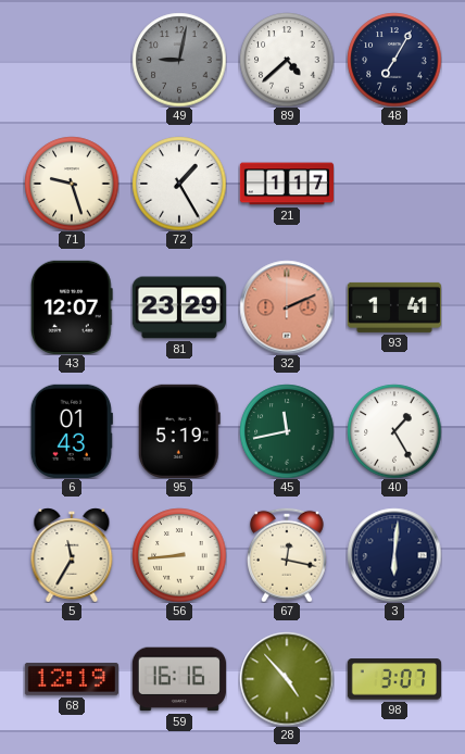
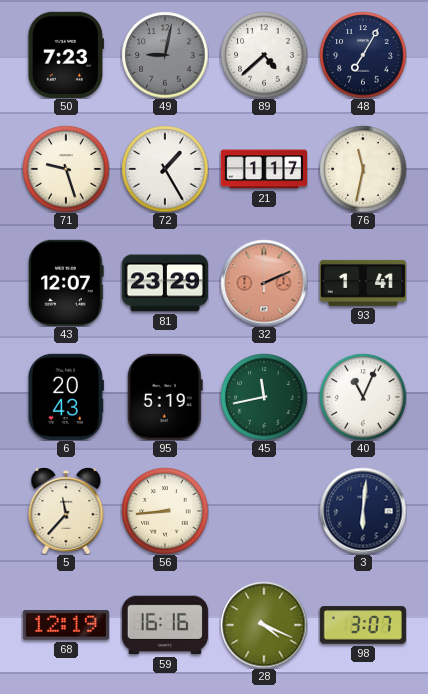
50: none -> 7:23 (66, 55)
76: none -> 11:32 (363, 169)
6: 01:43 -> 20:43 (66, 397)
40: 1:25 -> 11:04 (363, 397)
5: 11:35 -> 11:37 (66, 511)
67: 12:17 -> none (287, 555)
28: 4:53 -> 4:19 (264, 625)
